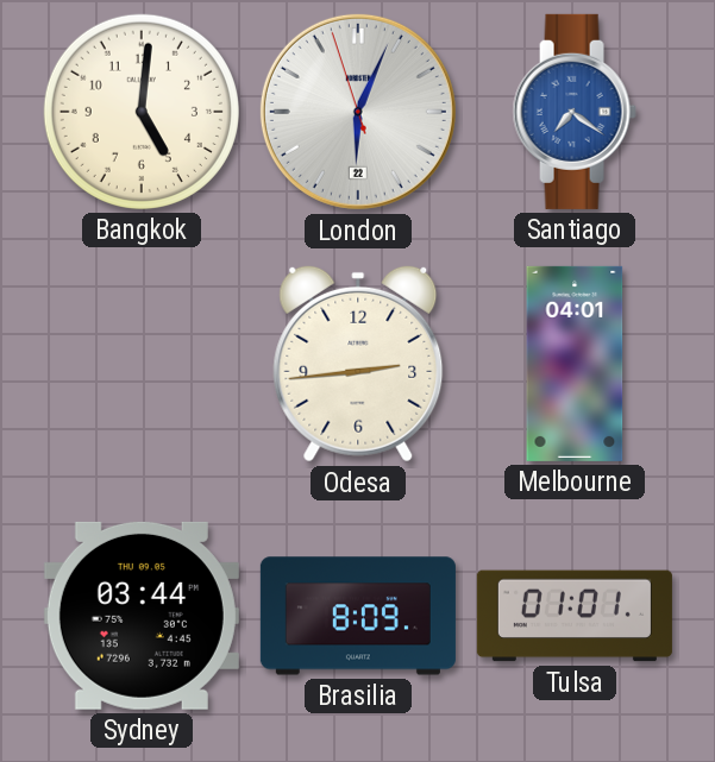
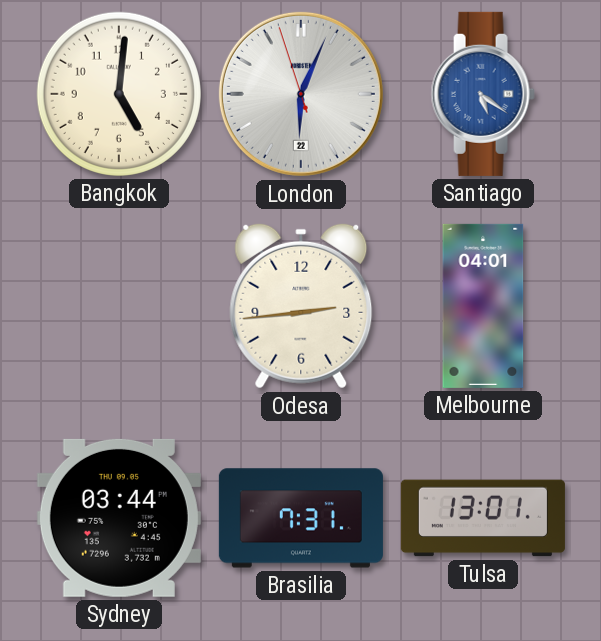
Santiago: 7:21 -> 5:21 (483, 94)
Brasilia: 8:09 -> 7:31 (301, 518)
Tulsa: 01:01 -> 13:01 (483, 518)
